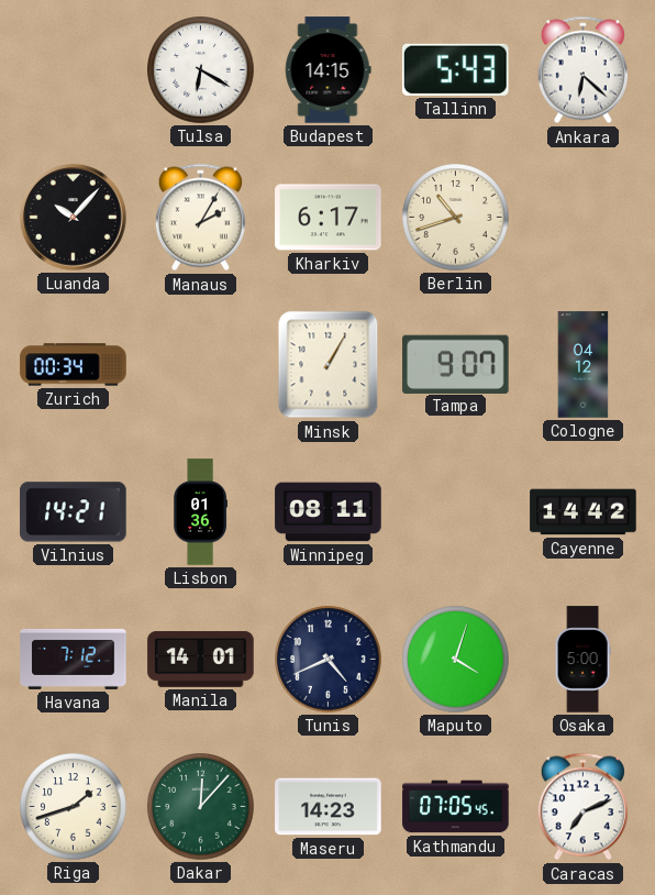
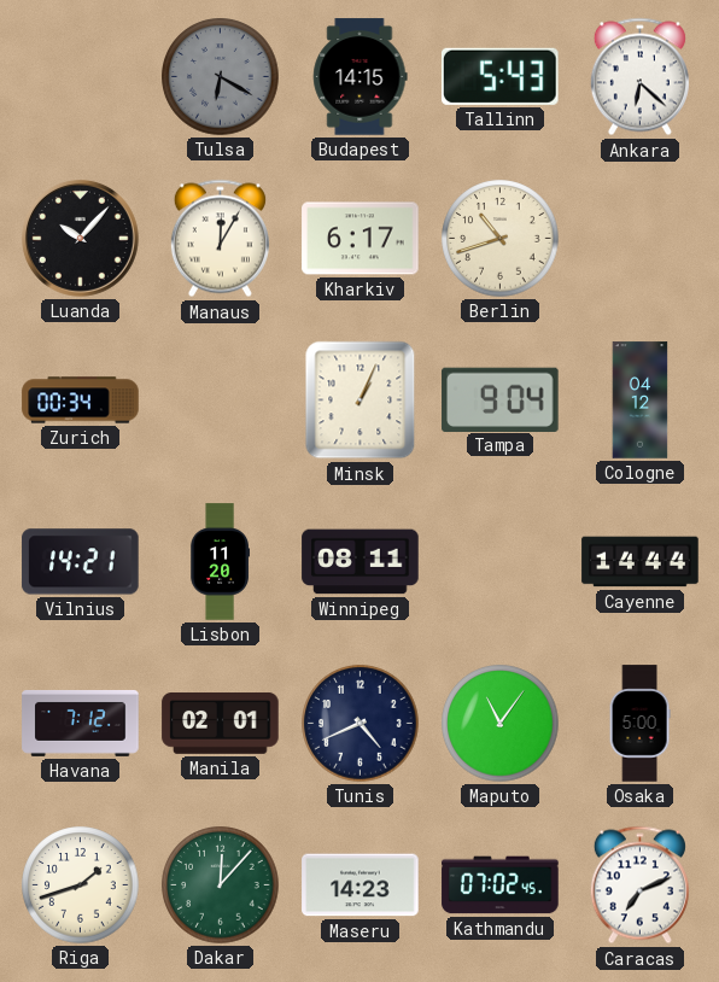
Tulsa dial: white -> grey (221, 77)
Manaus: 2:05 -> 12:05 (220, 239)
Minsk: 1:05 -> 1:04 (361, 401)
Tampa: 9:07 -> 9:04 (501, 399)
Lisbon: 01:36 -> 11:20 (220, 562)
Cayenne: 14:42 -> 14:44 (641, 562)
Manila: 14:01 -> 02:01 (221, 724)
Maputo: 4:03 -> 11:06 (501, 724)
Kathmandu: 07:05 -> 07:02 (501, 885)
